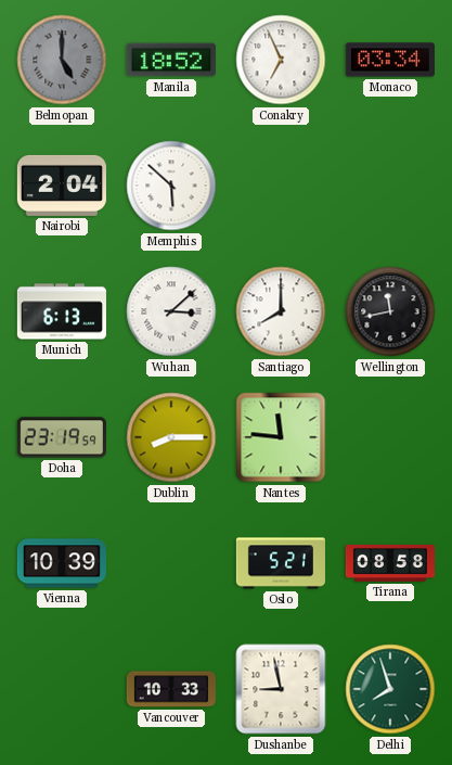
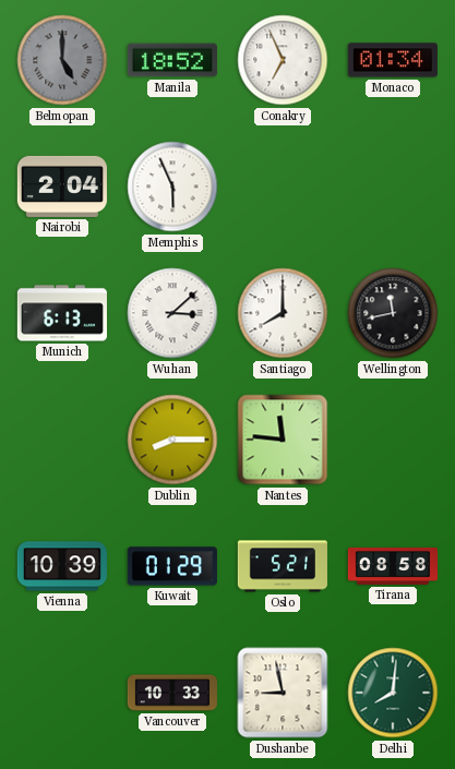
Monaco: 03:34 -> 01:34 (393, 60)
Memphis: 5:52 -> 5:56 (172, 187)
Doha: 23:19 -> none (62, 437)
Kuwait: none -> 01:29 (172, 566)
Delhi: 7:57 -> 8:01 (393, 693)
